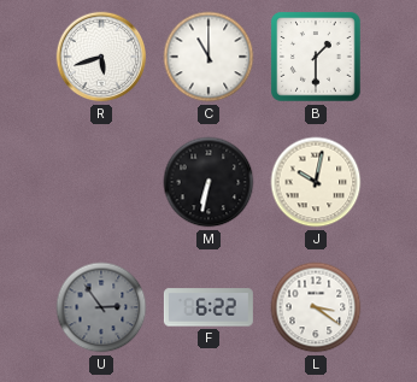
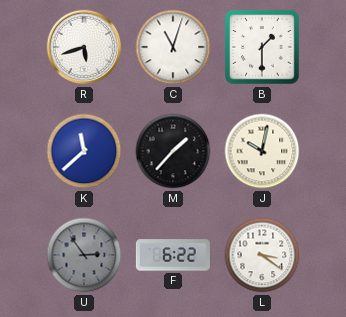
C: 11:00 -> 11:03 (173, 47)
K: none -> 11:38 (84, 151)
M: 6:32 -> 1:37 (173, 151)
